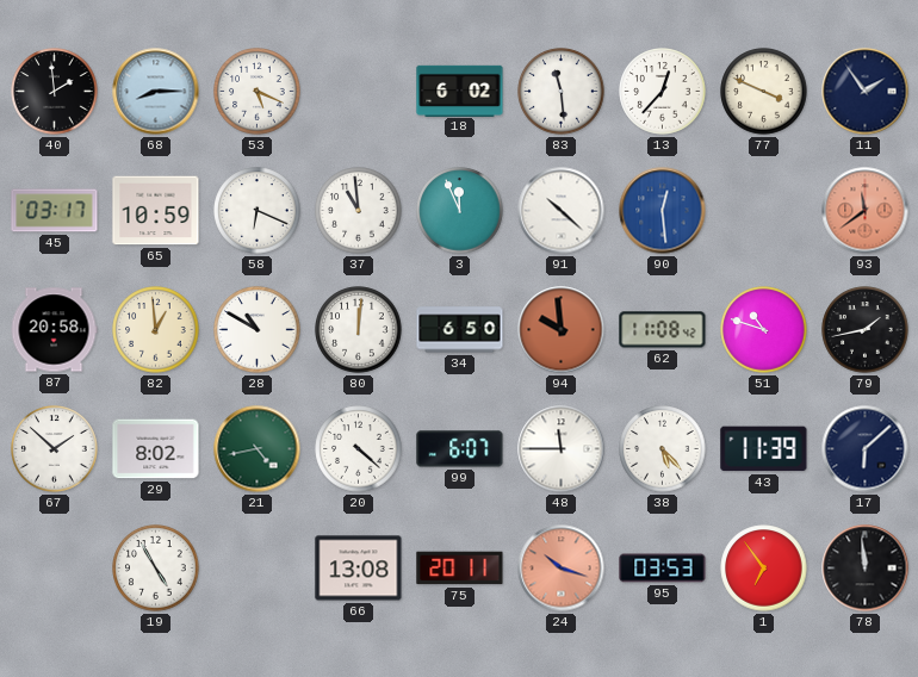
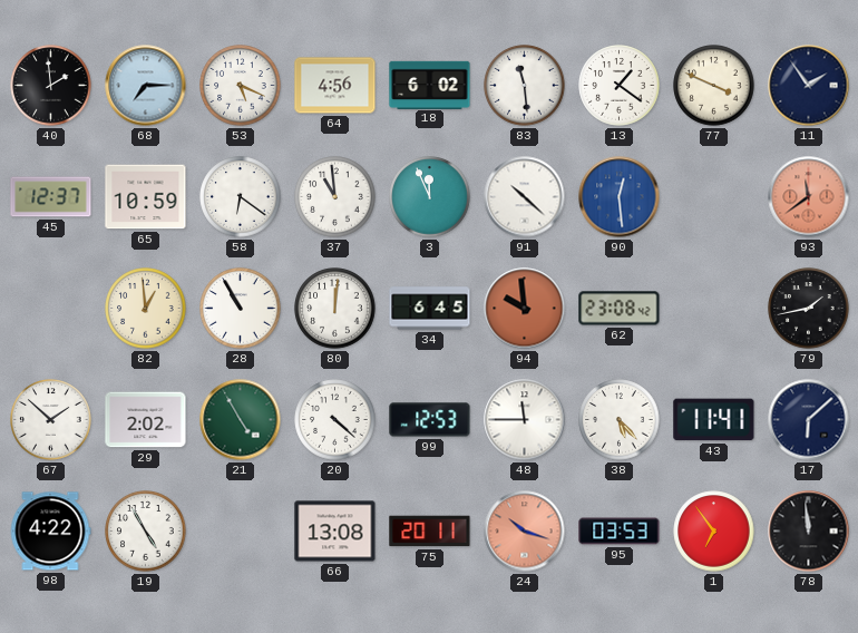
68: 8:15 -> 7:15 (146, 86)
64: none -> 4:56 (335, 86)
13: 12:37 -> 1:21 (620, 86)
45: 03:17 -> 12:37 (51, 197)
58: 6:19 -> 6:21 (241, 197)
87: 20:58 -> none (54, 330)
28: 10:50 -> 10:55 (241, 309)
34: 6:50 -> 6:45 (430, 309)
62: 11:08 -> 23:08 (620, 309)
51: 10:48 -> none (764, 330)
29: 8:02 -> 2:02 (146, 420)
21: 4:43 -> 4:55 (241, 420)
99: 6:07 -> 12:53 (430, 420)
43: 11:39 -> 11:41 (714, 420)
98: none -> 4:22 (50, 532)
